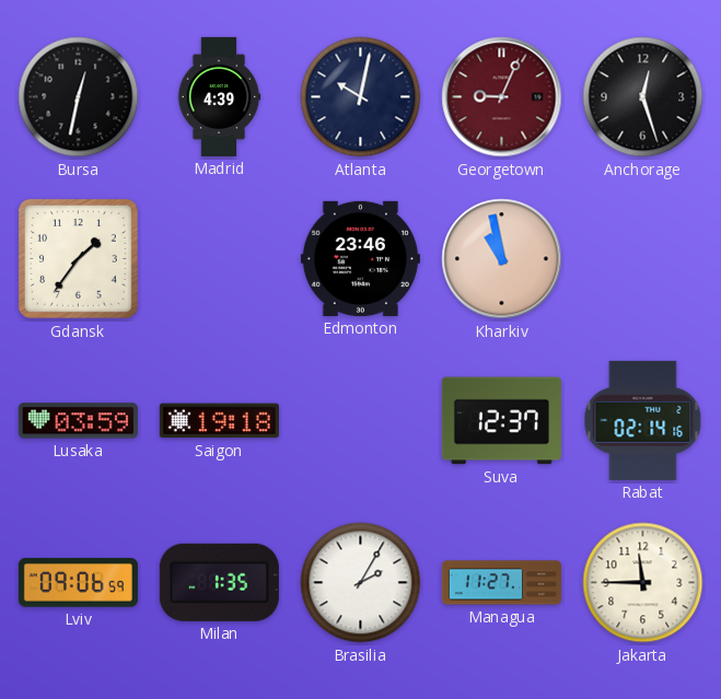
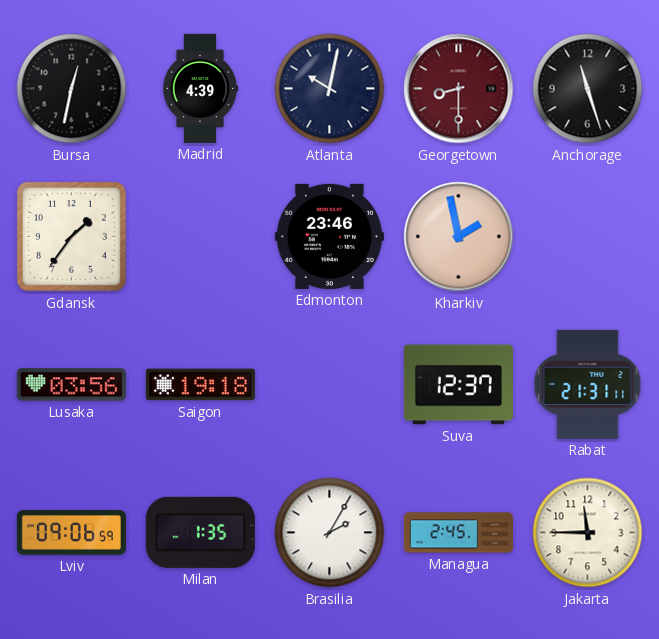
Georgetown: 9:04 -> 8:30 (459, 89)
Anchorage: 12:27 -> 11:27 (588, 89)
Kharkiv: 10:58 -> 1:58 (459, 237)
Lusaka: 03:59 -> 03:56 (71, 385)
Rabat: 02:14 -> 21:31 (588, 384)
Managua: 11:27 -> 2:45 (458, 533)
